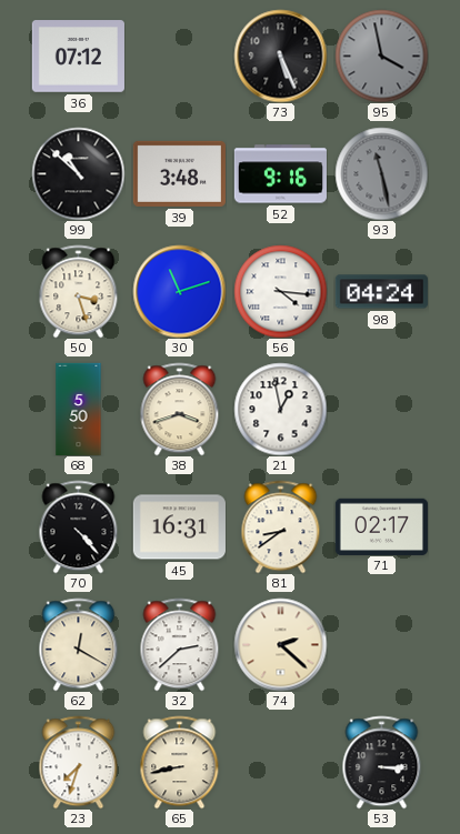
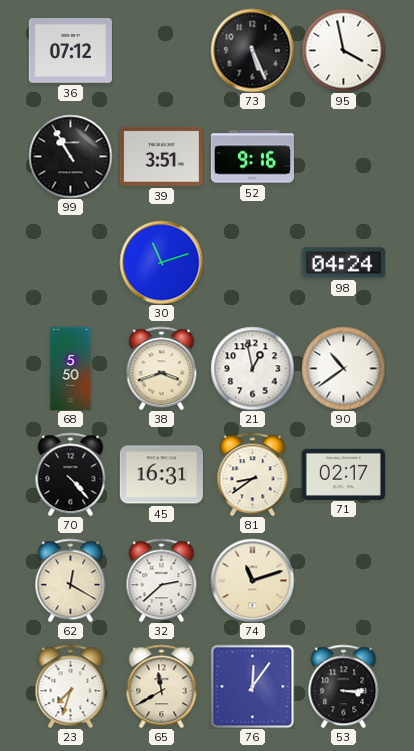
95 dial: grey -> white (343, 50)
99: 10:52 -> 10:55 (70, 156)
39: 3:48 -> 3:51 (161, 156)
93: 11:28 -> none (381, 173)
50: 3:27 -> none (79, 291)
56: 4:16 -> none (280, 291)
90: none -> 10:39 (343, 368)
74: 2:22 -> 11:12 (252, 580)
65: 8:43 -> 11:40 (162, 686)
76: none -> 12:06 (252, 686)
